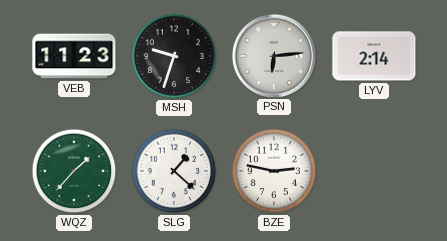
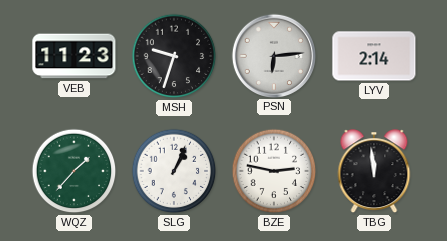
SLG: 1:22 -> 1:04 (174, 171)
TBG: none -> 11:59 (374, 172)
